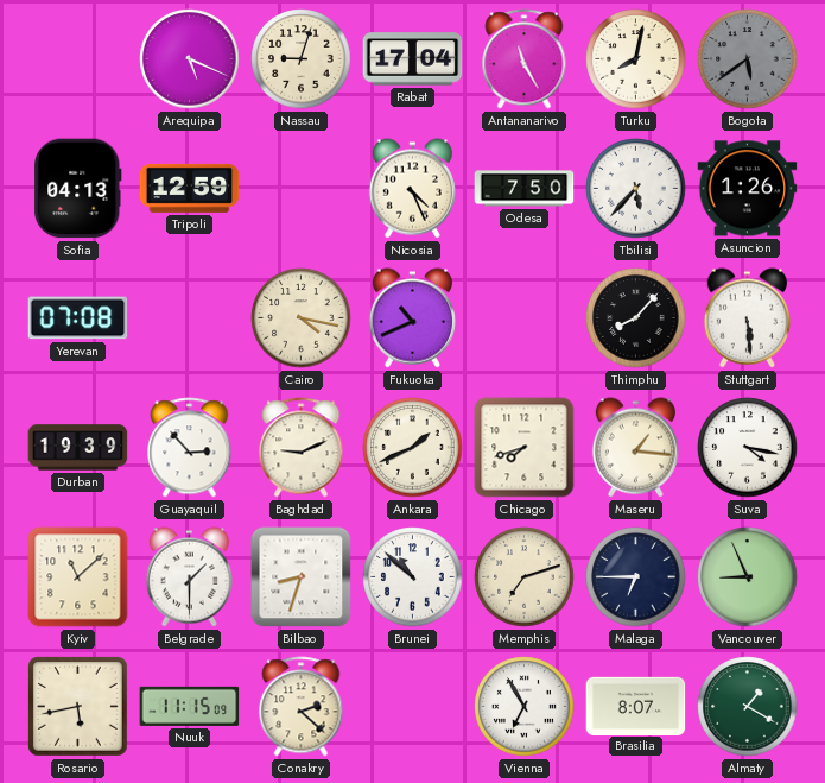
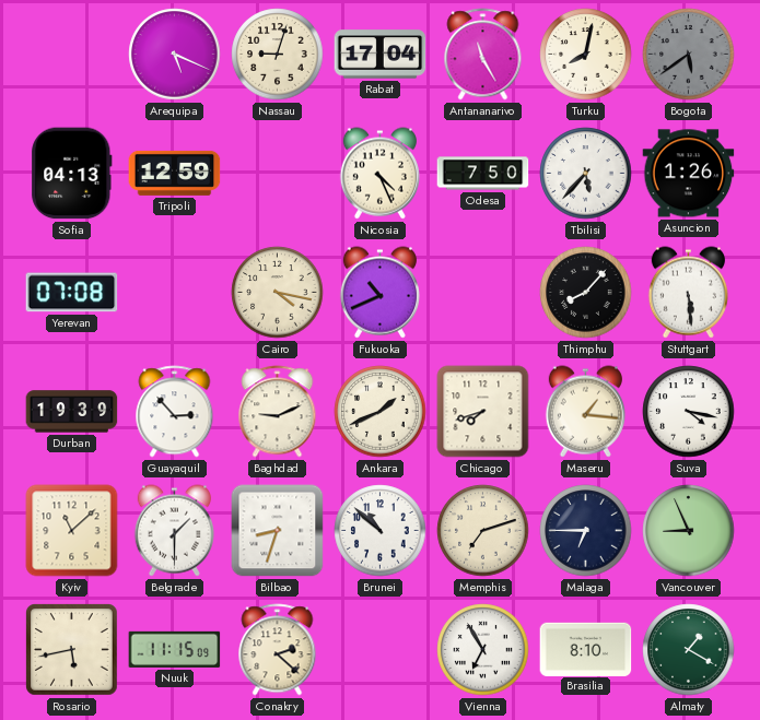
Brasilia: 8:07 -> 8:10 (586, 649)
